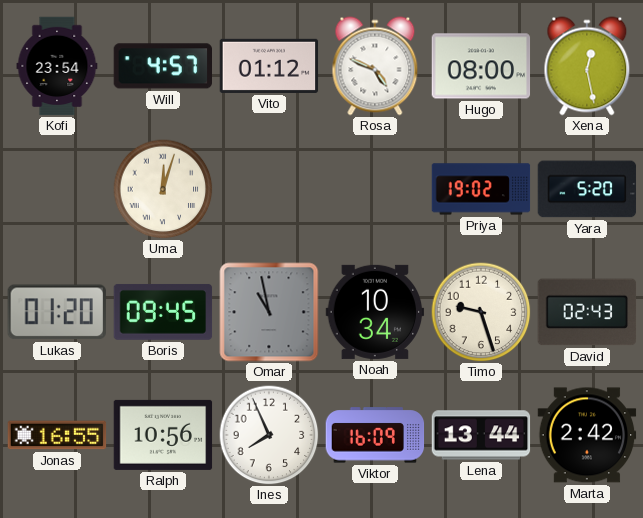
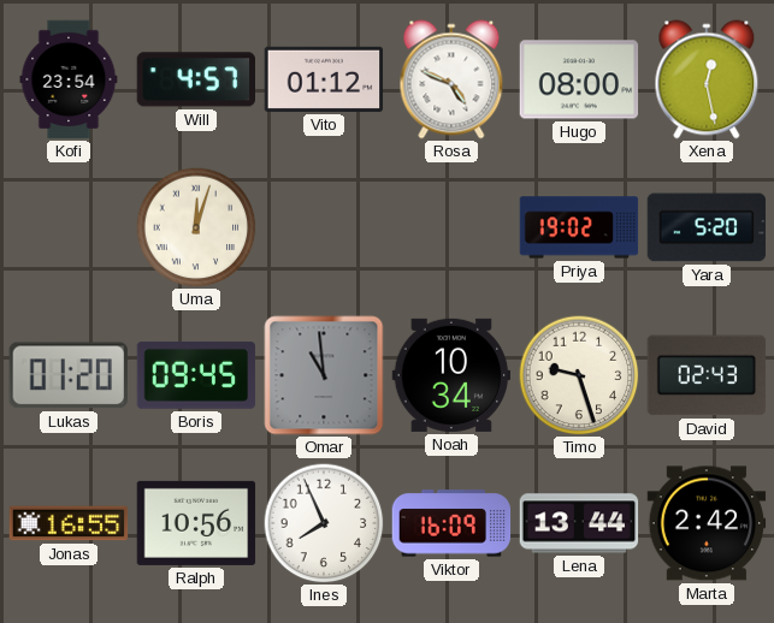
Omar: 10:58 -> 10:59 (324, 375)
